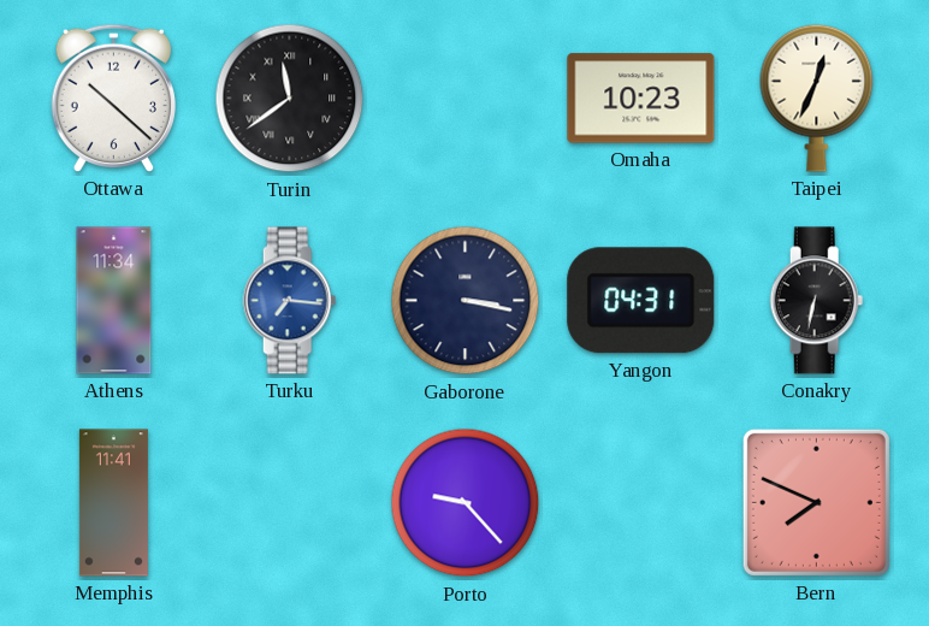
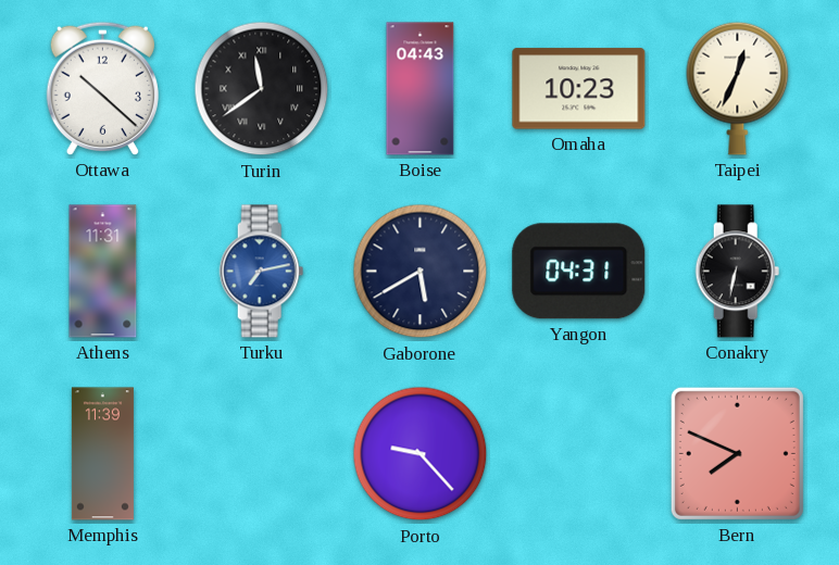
Boise: none -> 04:43 (421, 89)
Athens: 11:34 -> 11:31 (103, 272)
Turku: 7:16 -> 7:13 (262, 272)
Gaborone: 3:17 -> 5:40 (421, 272)
Memphis: 11:41 -> 11:39 (102, 454)
